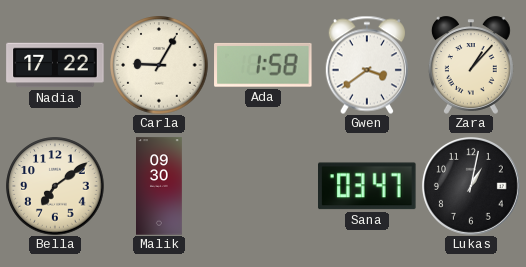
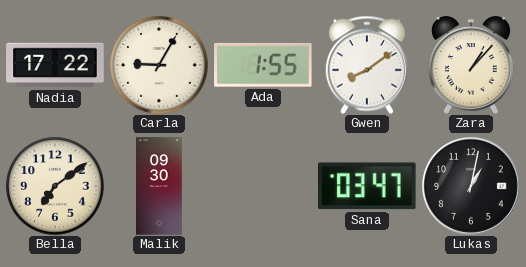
Ada: 1:58 -> 1:55 (263, 65)
Gwen: 3:39 -> 8:09 (367, 65)
